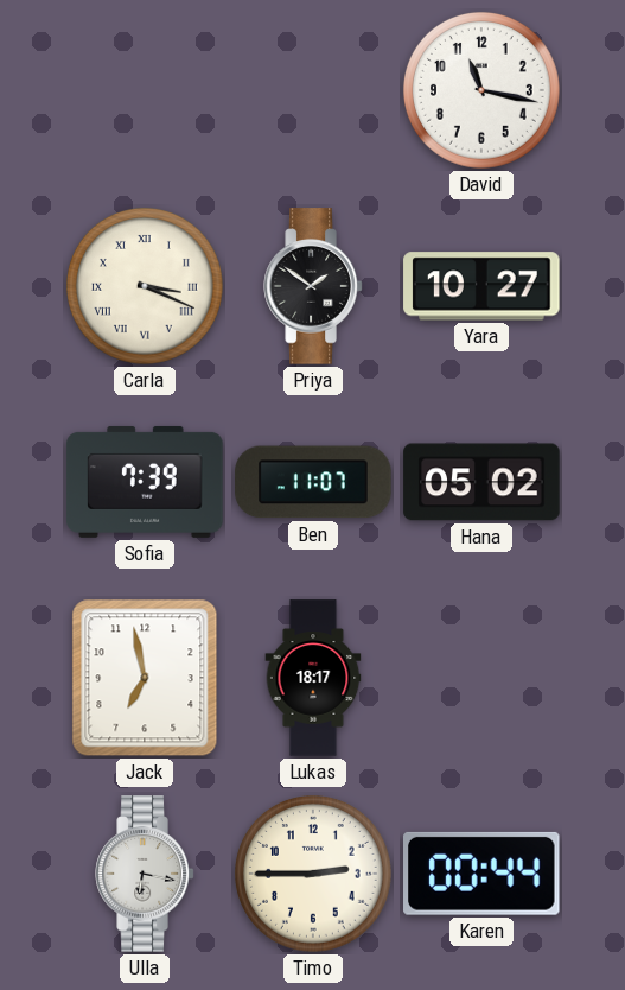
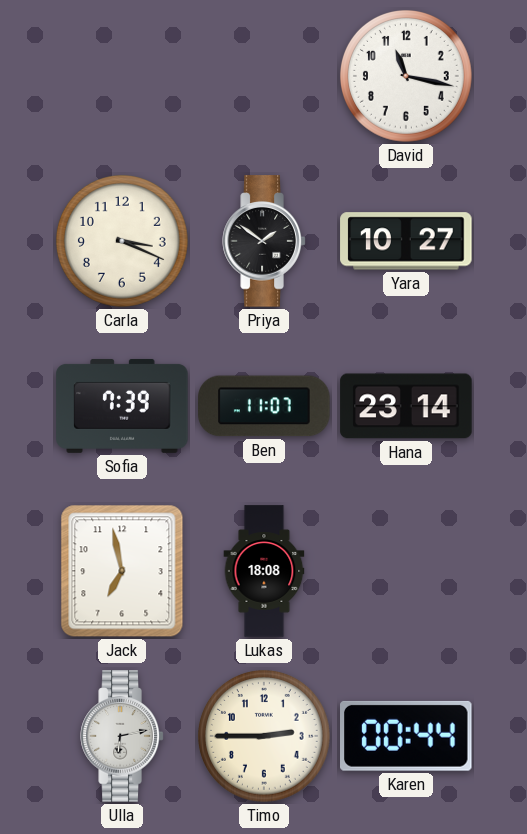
Carla numerals: Roman -> Arabic (122, 241)
Hana: 05:02 -> 23:14 (406, 406)
Lukas: 18:17 -> 18:08 (264, 571)
Ulla: 6:17 -> 6:13 (122, 736)
